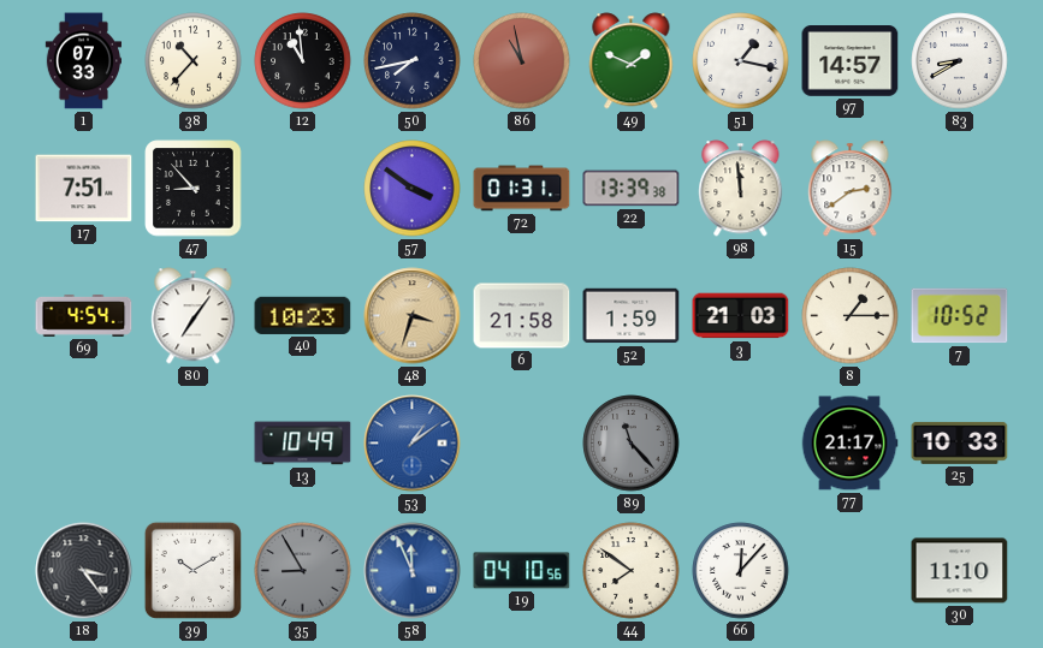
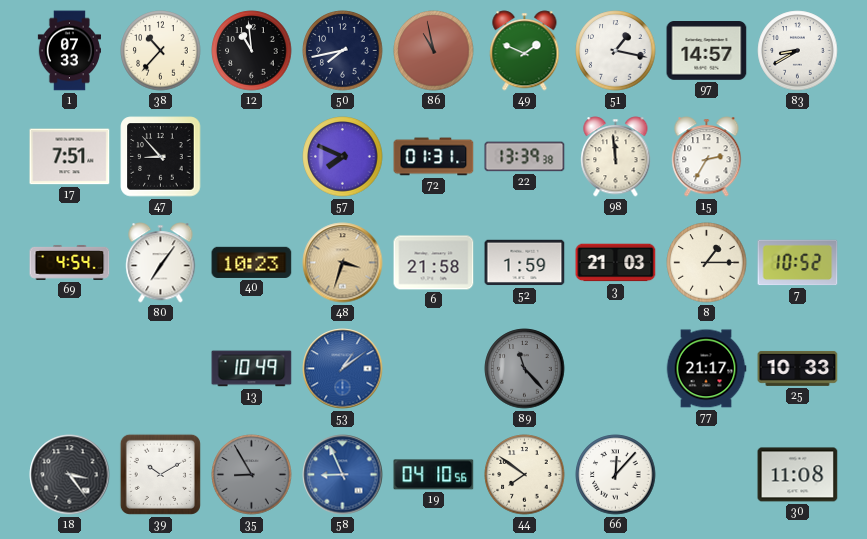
57: 3:51 -> 7:49 (343, 157)
15: 2:39 -> 2:35 (707, 157)
58: 11:56 -> 8:56 (343, 475)
30: 11:10 -> 11:08 (798, 475)
